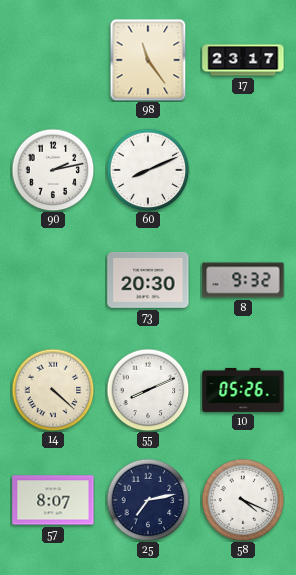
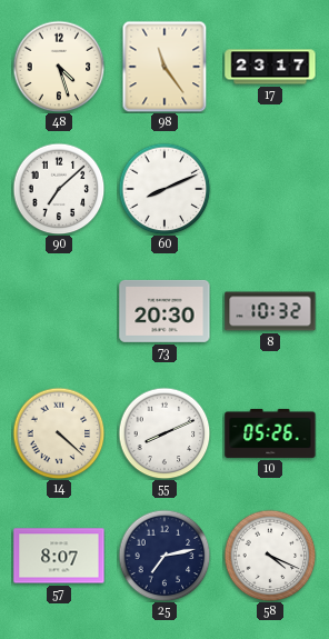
48: none -> 4:27 (59, 67)
90: 2:13 -> 7:08 (59, 189)
8: 9:32 -> 10:32 (270, 311)
